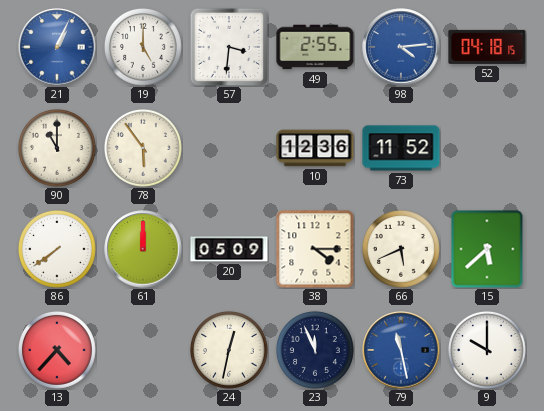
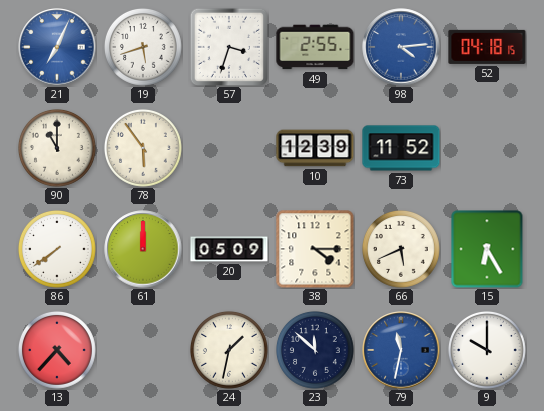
21: 1:04 -> 7:04 (57, 47)
19: 5:00 -> 5:42 (143, 47)
57: 3:31 -> 3:33 (228, 46)
10: 12:36 -> 12:39 (315, 148)
15: 5:38 -> 6:25 (487, 249)
24: 12:32 -> 1:32 (229, 350)
23: 11:56 -> 11:52 (315, 350)
79: 11:28 -> 11:32 (401, 350)
